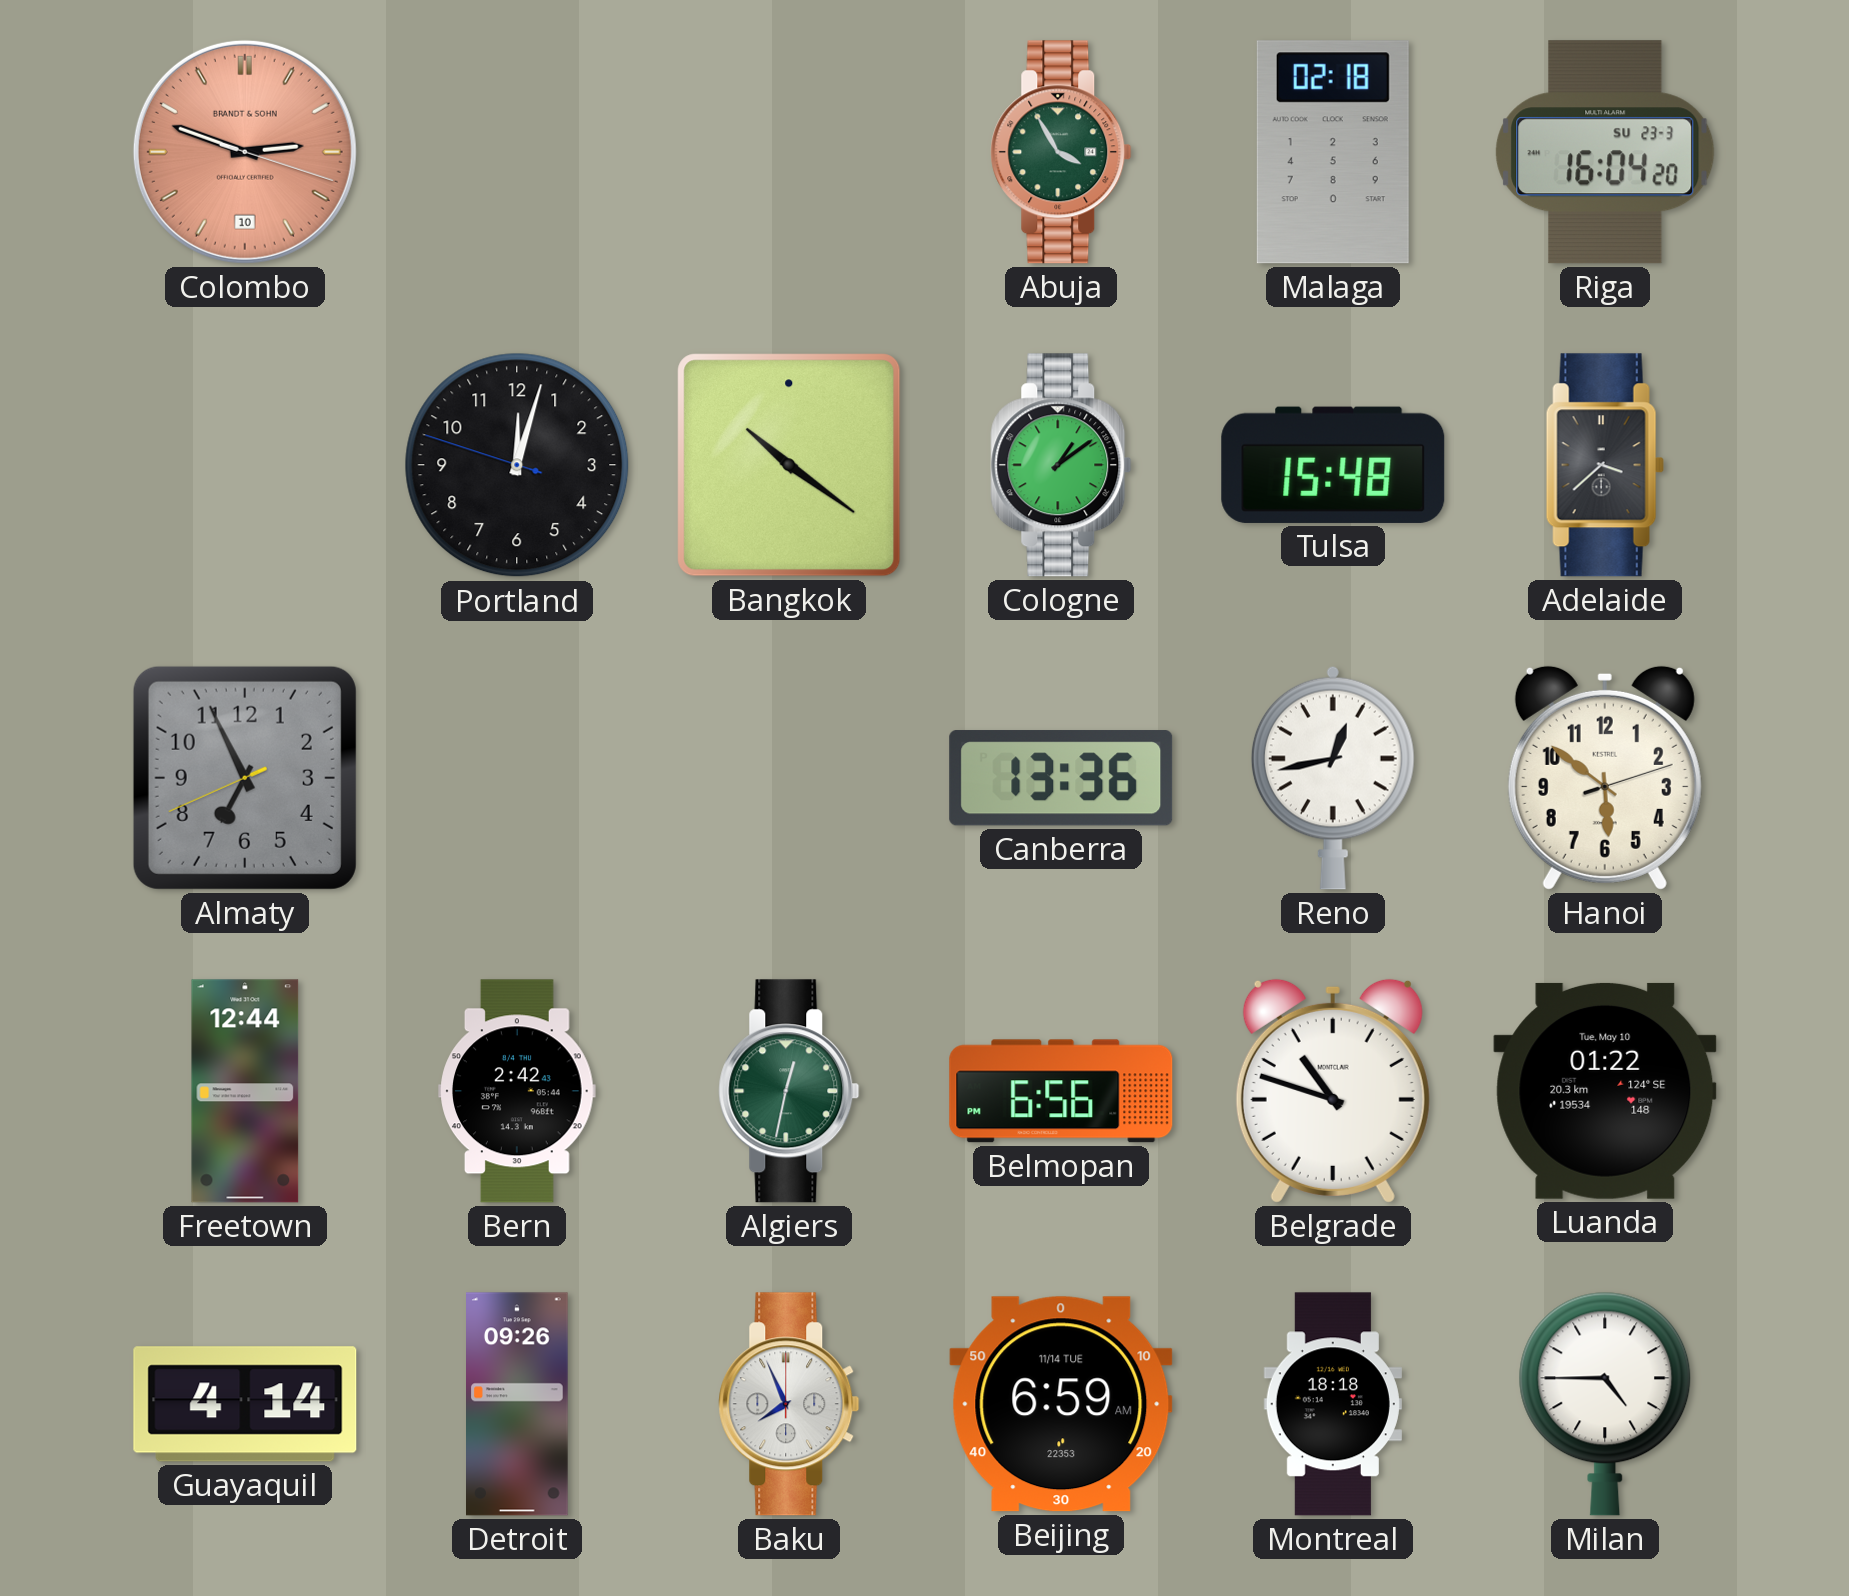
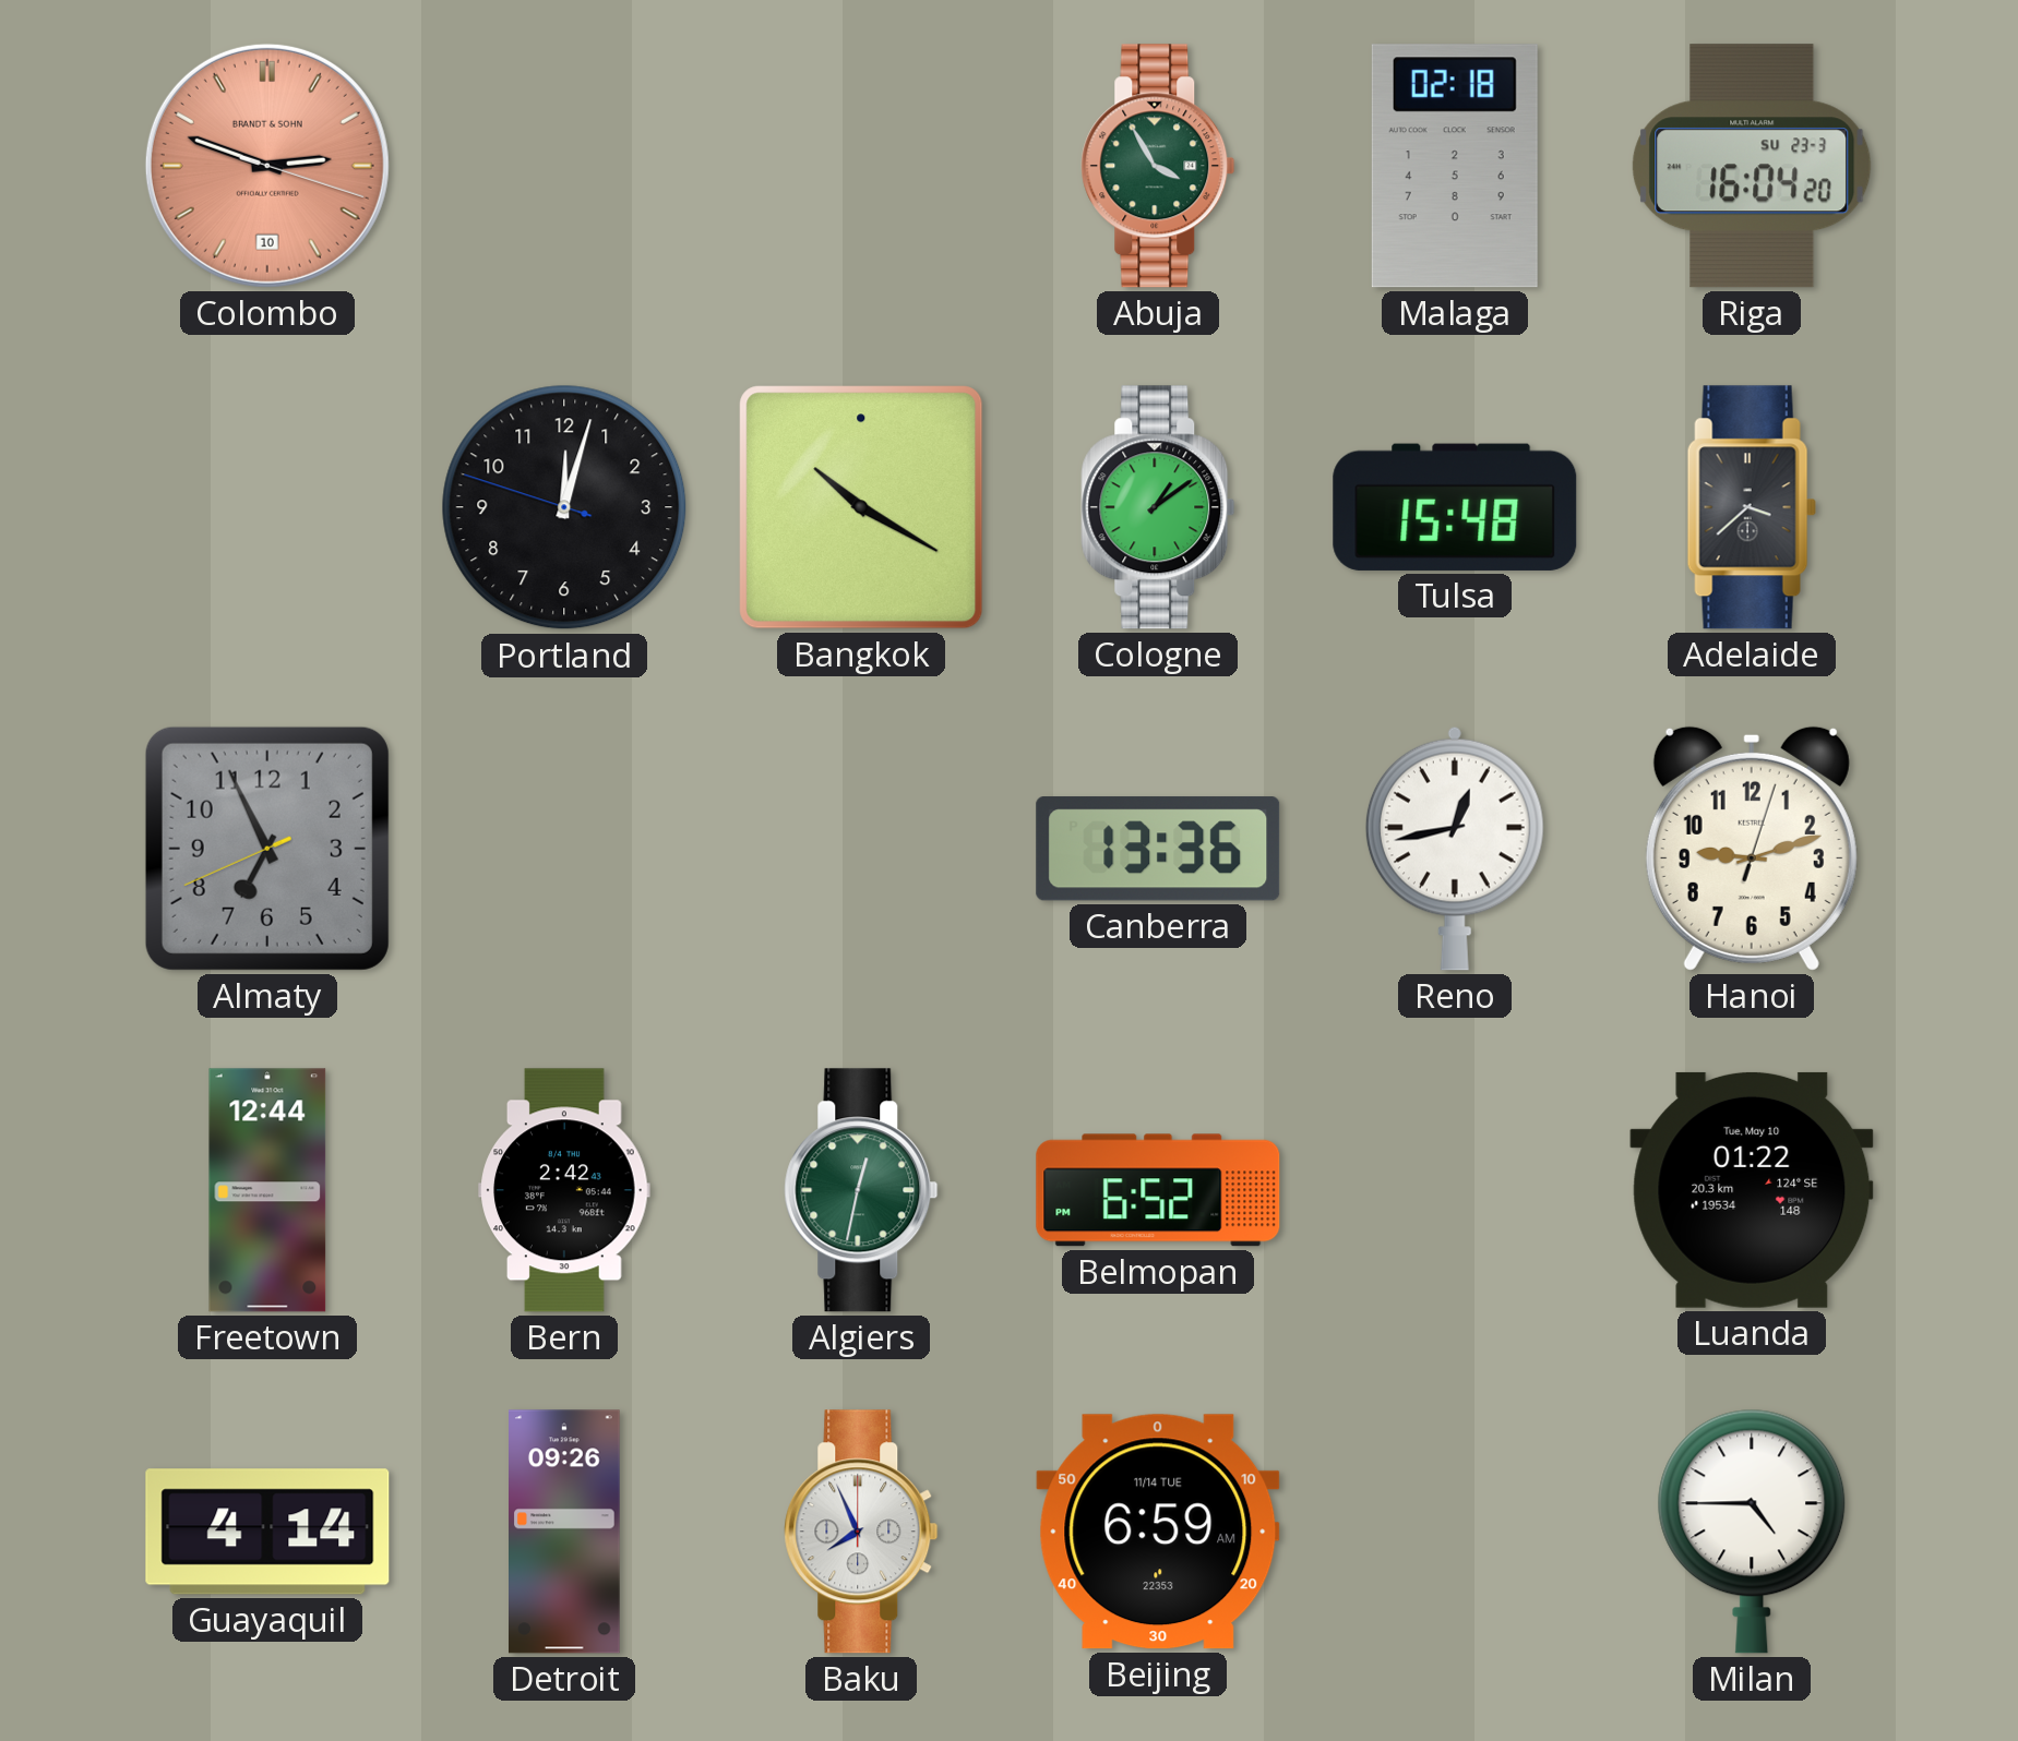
Bangkok: 10:21 -> 10:20 (861, 507)
Hanoi: 5:51 -> 9:12 (1752, 849)
Belmopan: 6:56 -> 6:52 (1158, 1190)
Belgrade: 10:48 -> none (1333, 1091)
Montreal: 18:18 -> none (1333, 1404)
